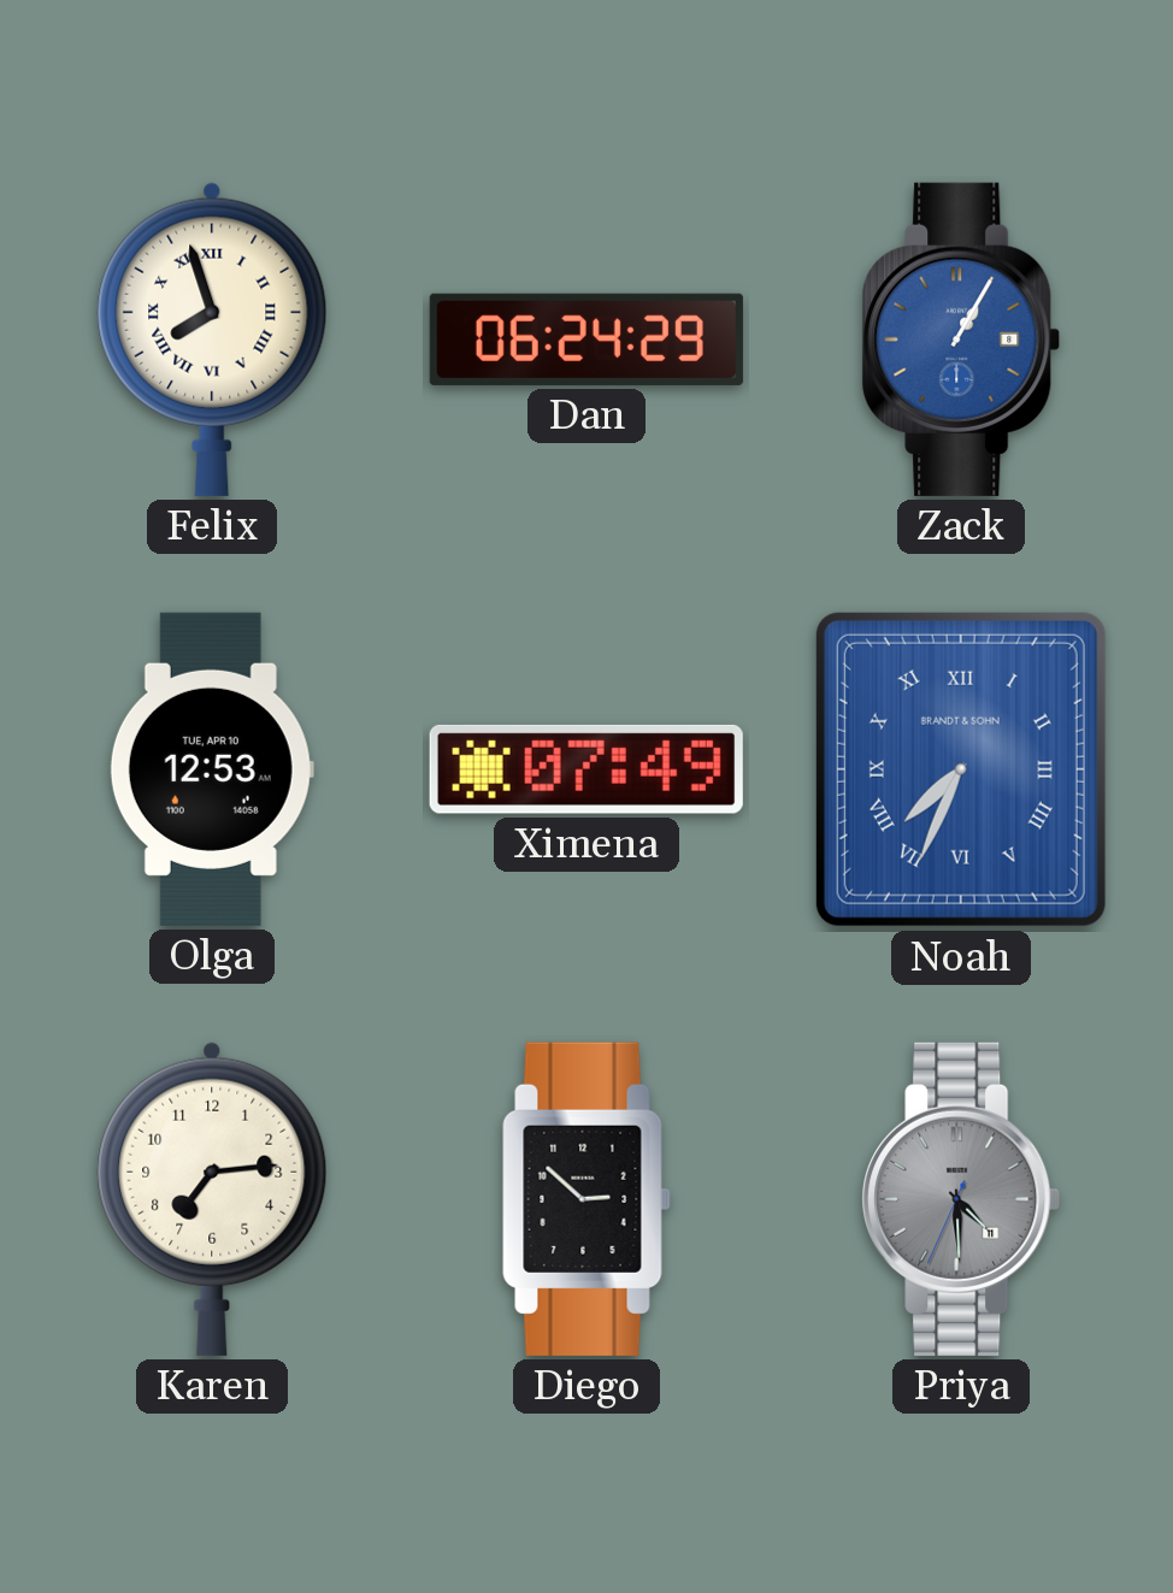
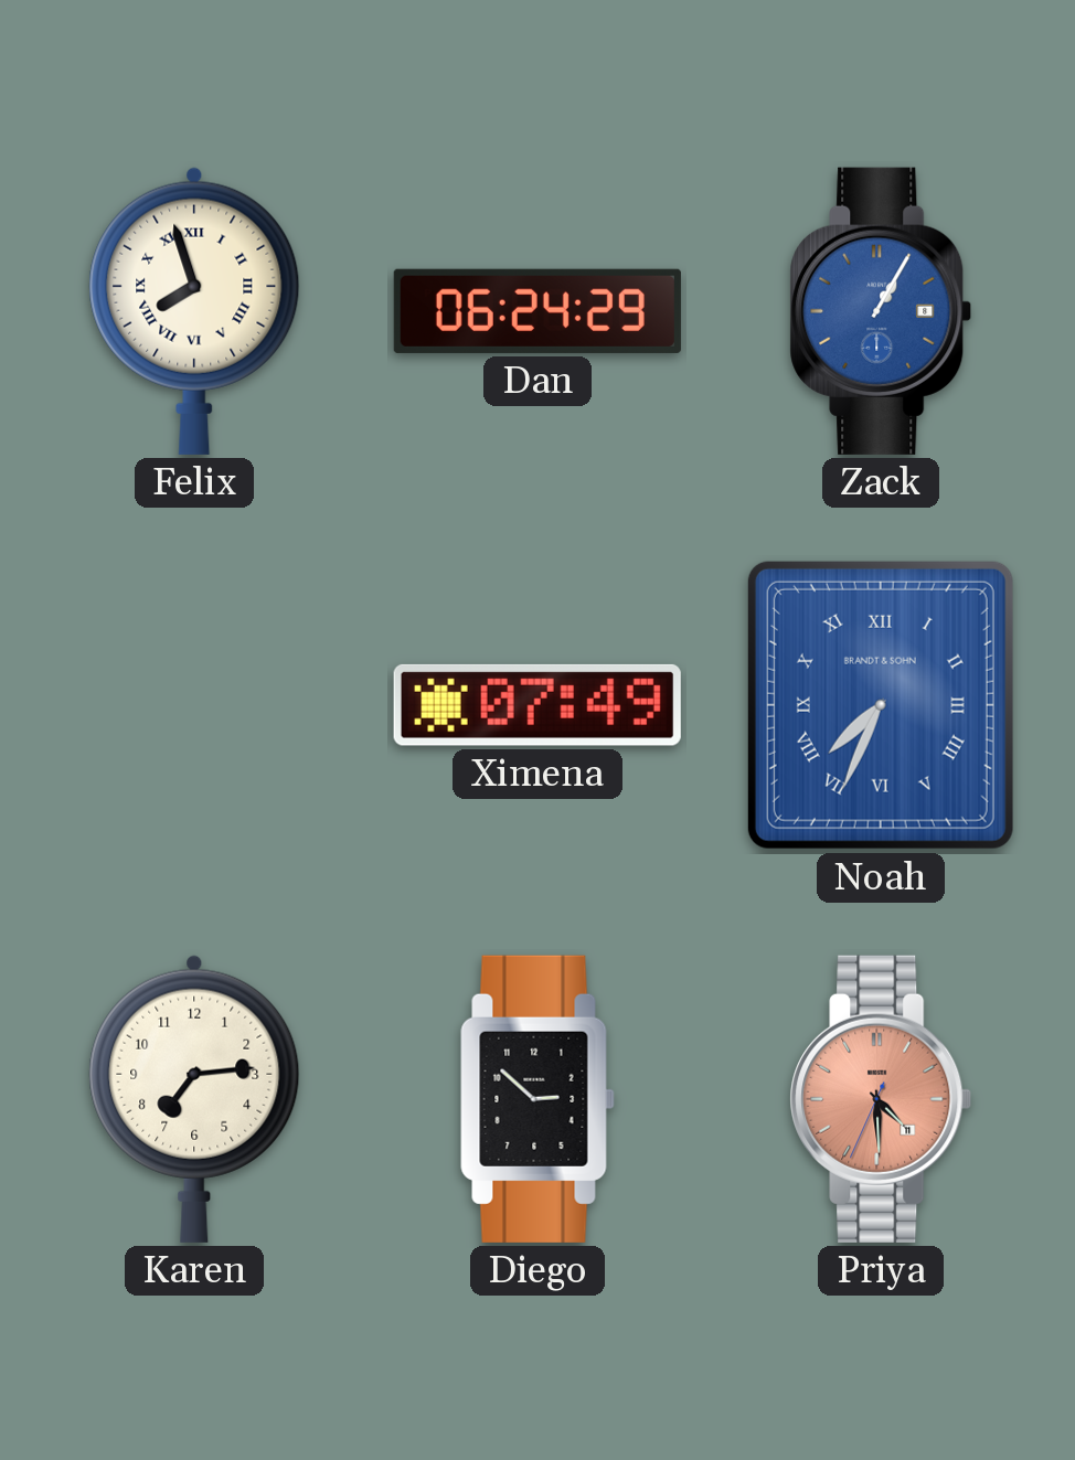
Olga: 12:53 -> none (212, 769)
Priya dial: grey -> salmon (881, 1099)
